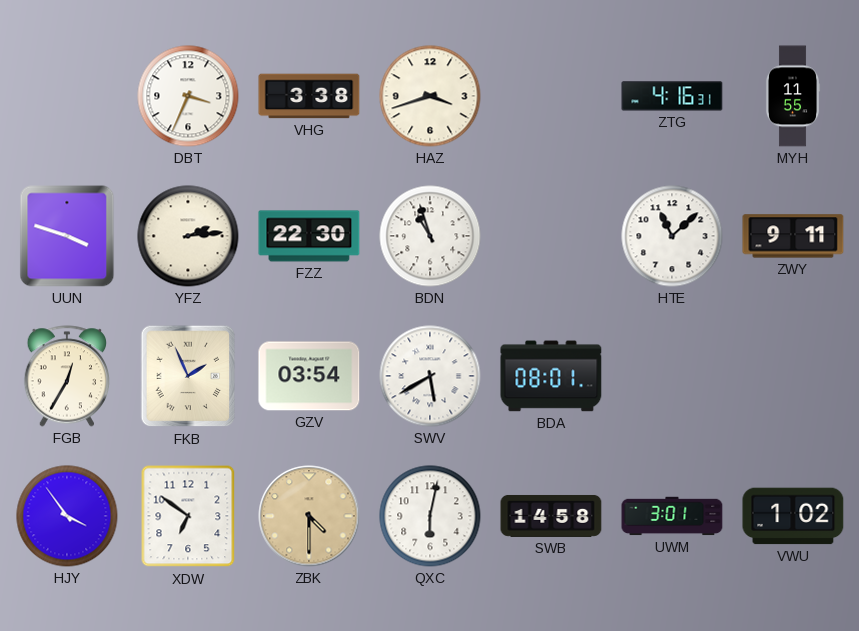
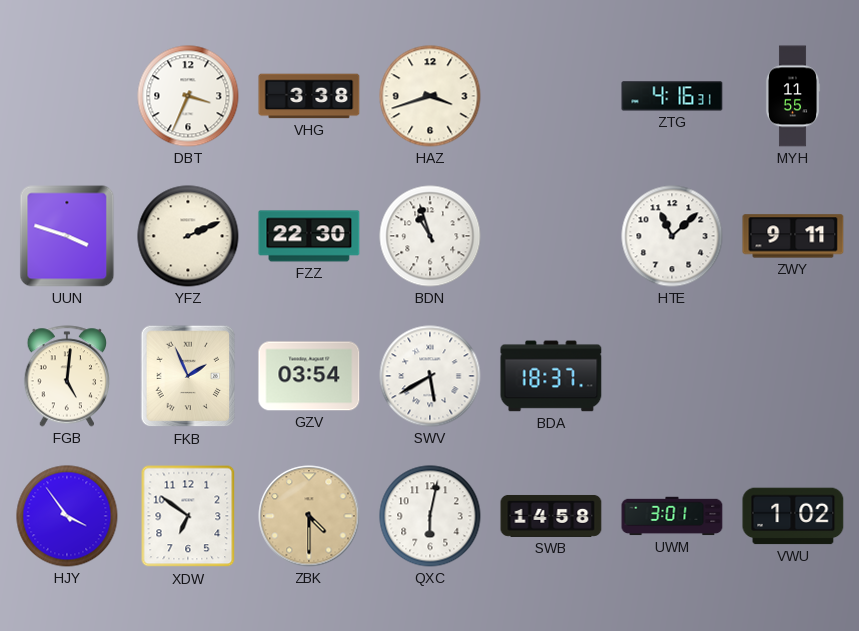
YFZ: 2:14 -> 2:11 (188, 236)
FGB: 12:35 -> 5:01 (66, 376)
BDA: 08:01 -> 18:37 (551, 376)
